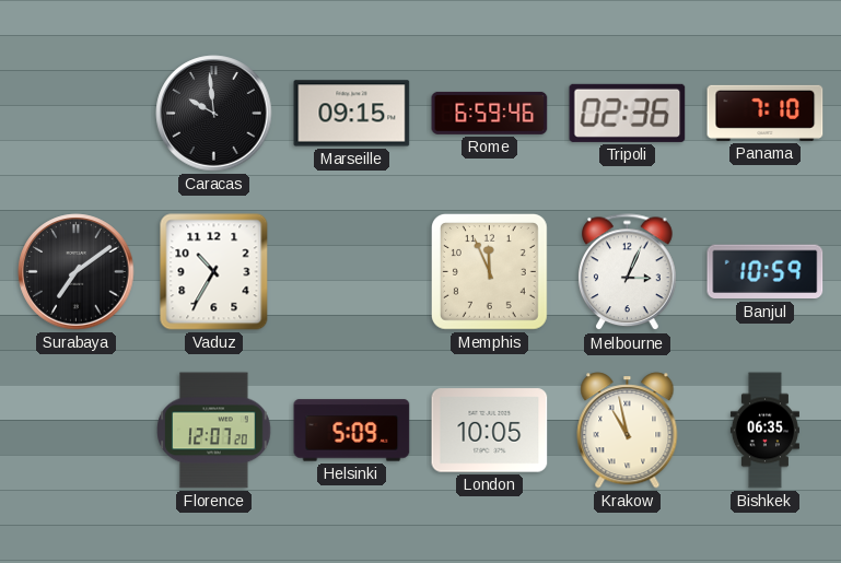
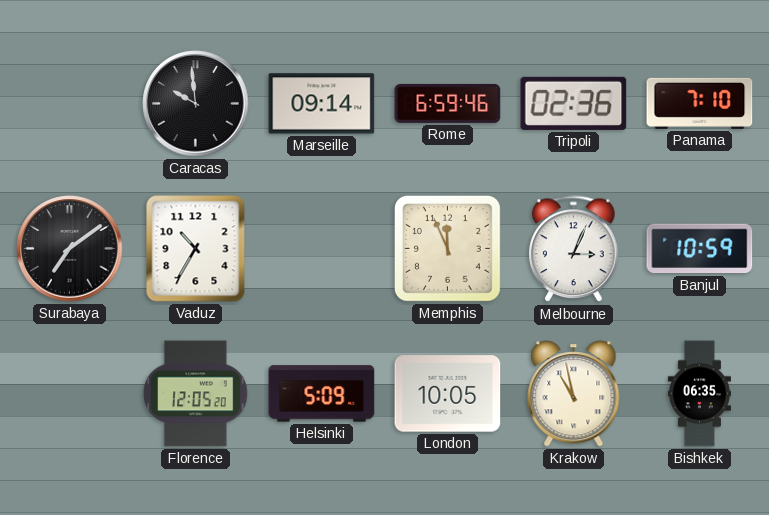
Marseille: 09:15 -> 09:14 (322, 104)
Florence: 12:07 -> 12:05 (196, 394)
